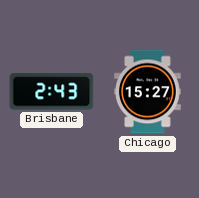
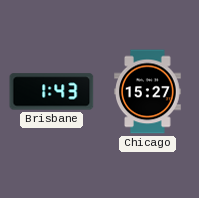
Brisbane: 2:43 -> 1:43 (52, 92)
